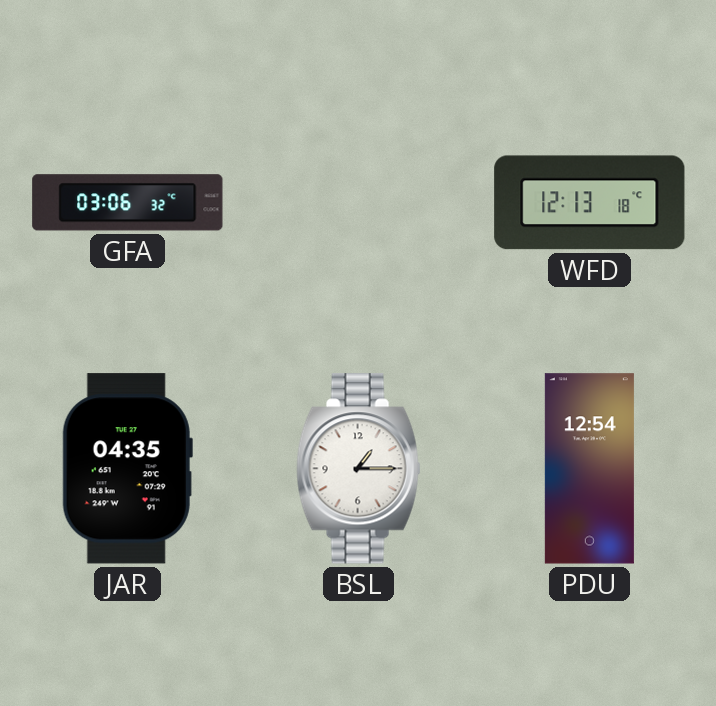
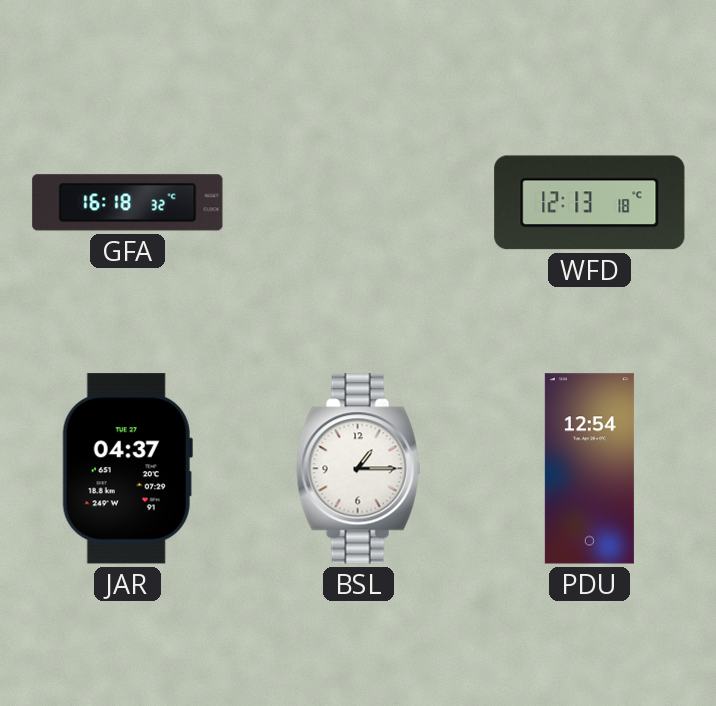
GFA: 03:06 -> 16:18 (128, 203)
JAR: 04:35 -> 04:37 (127, 469)
